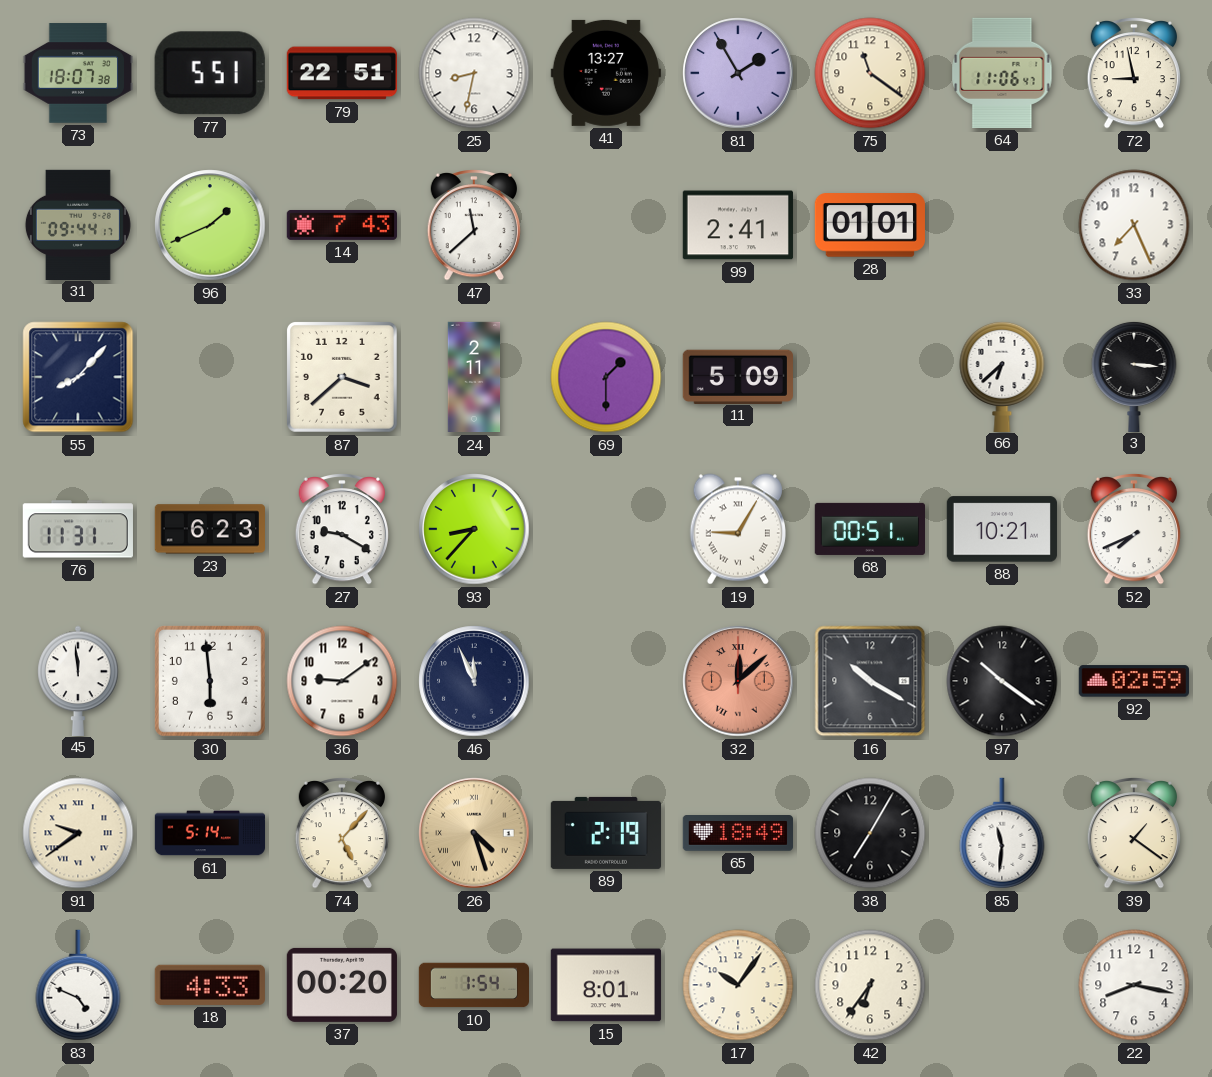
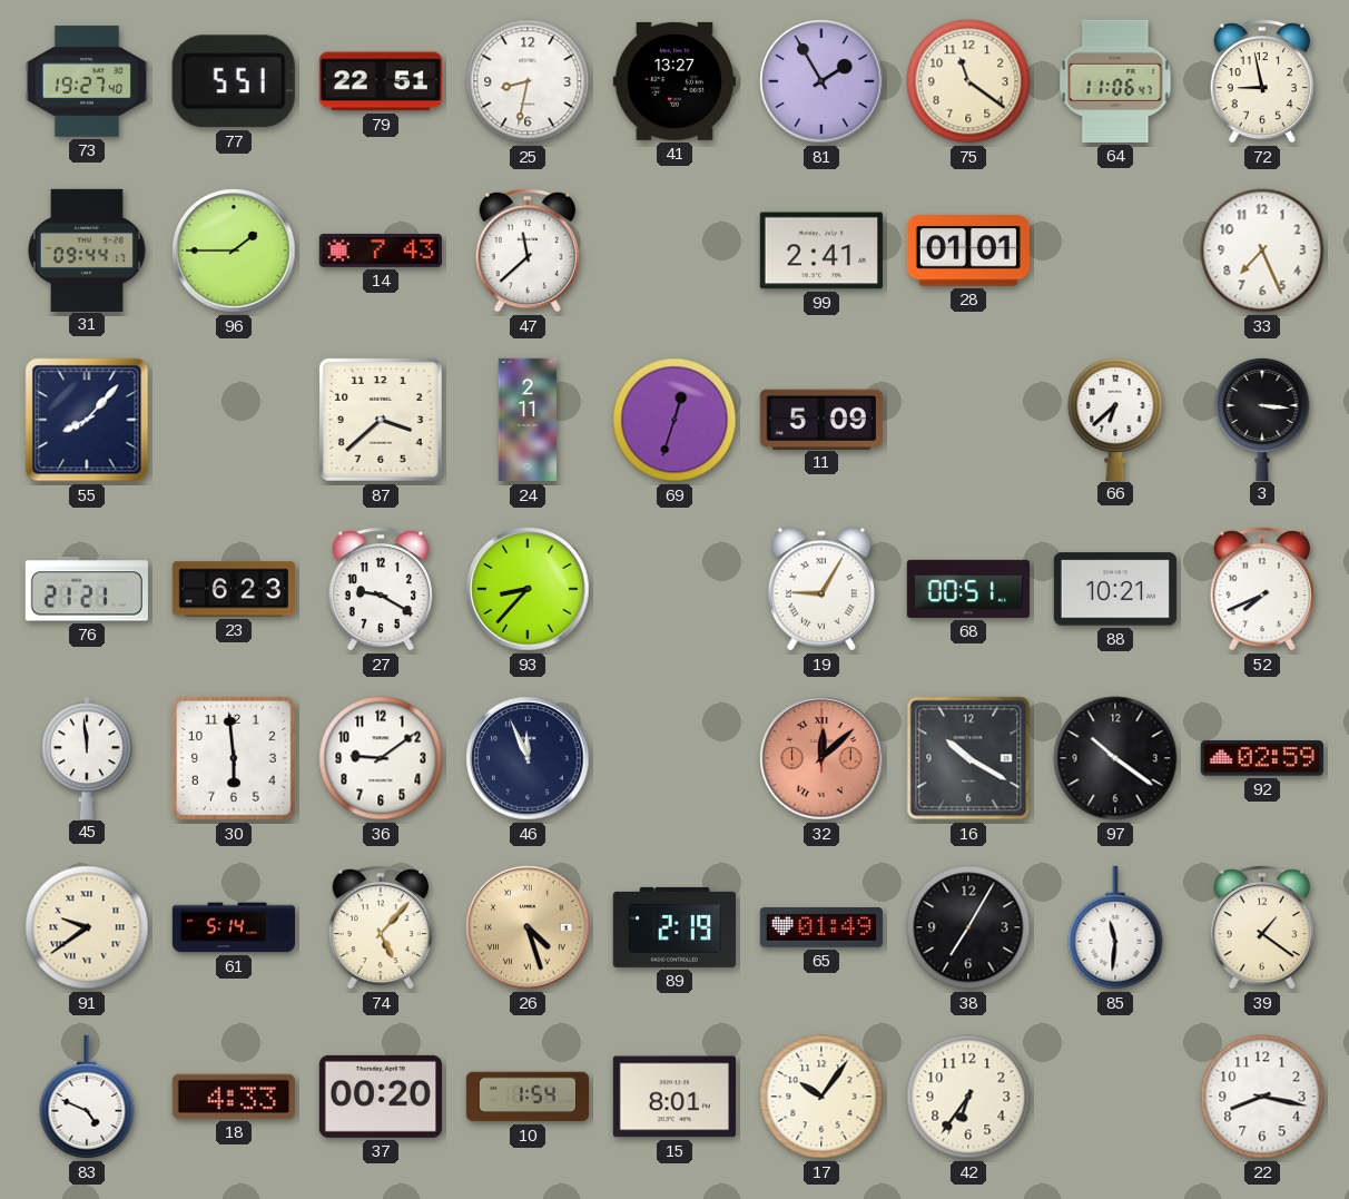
73: 18:07 -> 19:27 (86, 81)
96: 1:41 -> 1:45 (234, 250)
69: 1:30 -> 12:33 (674, 420)
76: 11:31 -> 21:21 (87, 589)
65: 18:49 -> 01:49 (820, 928)
